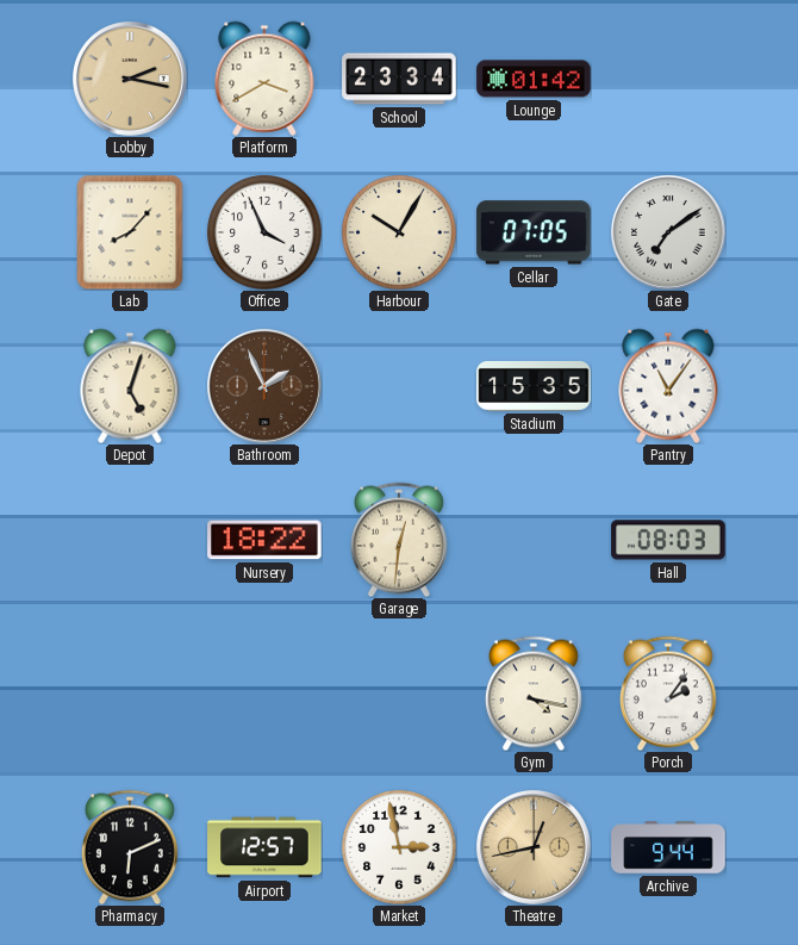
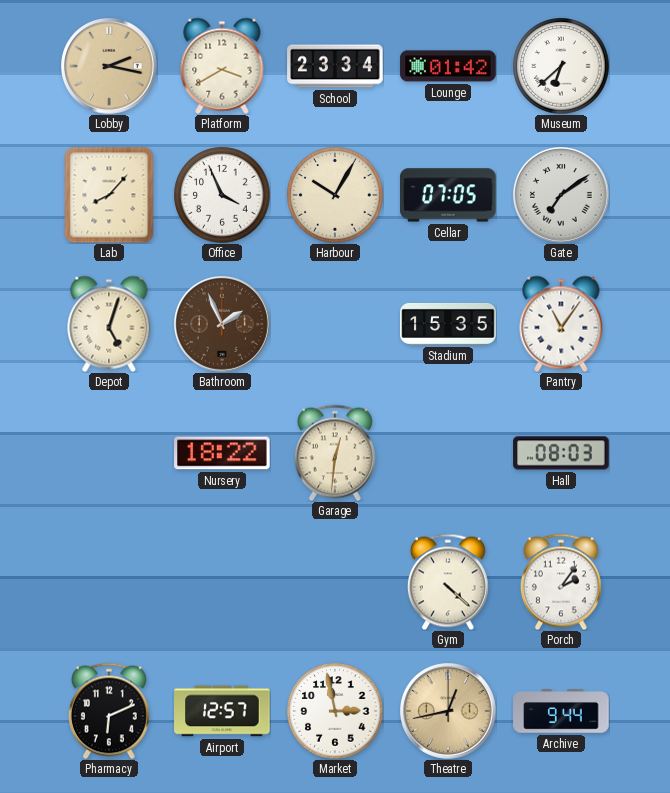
Museum: none -> 6:38 (561, 66)
Gym: 4:17 -> 4:22 (448, 582)
